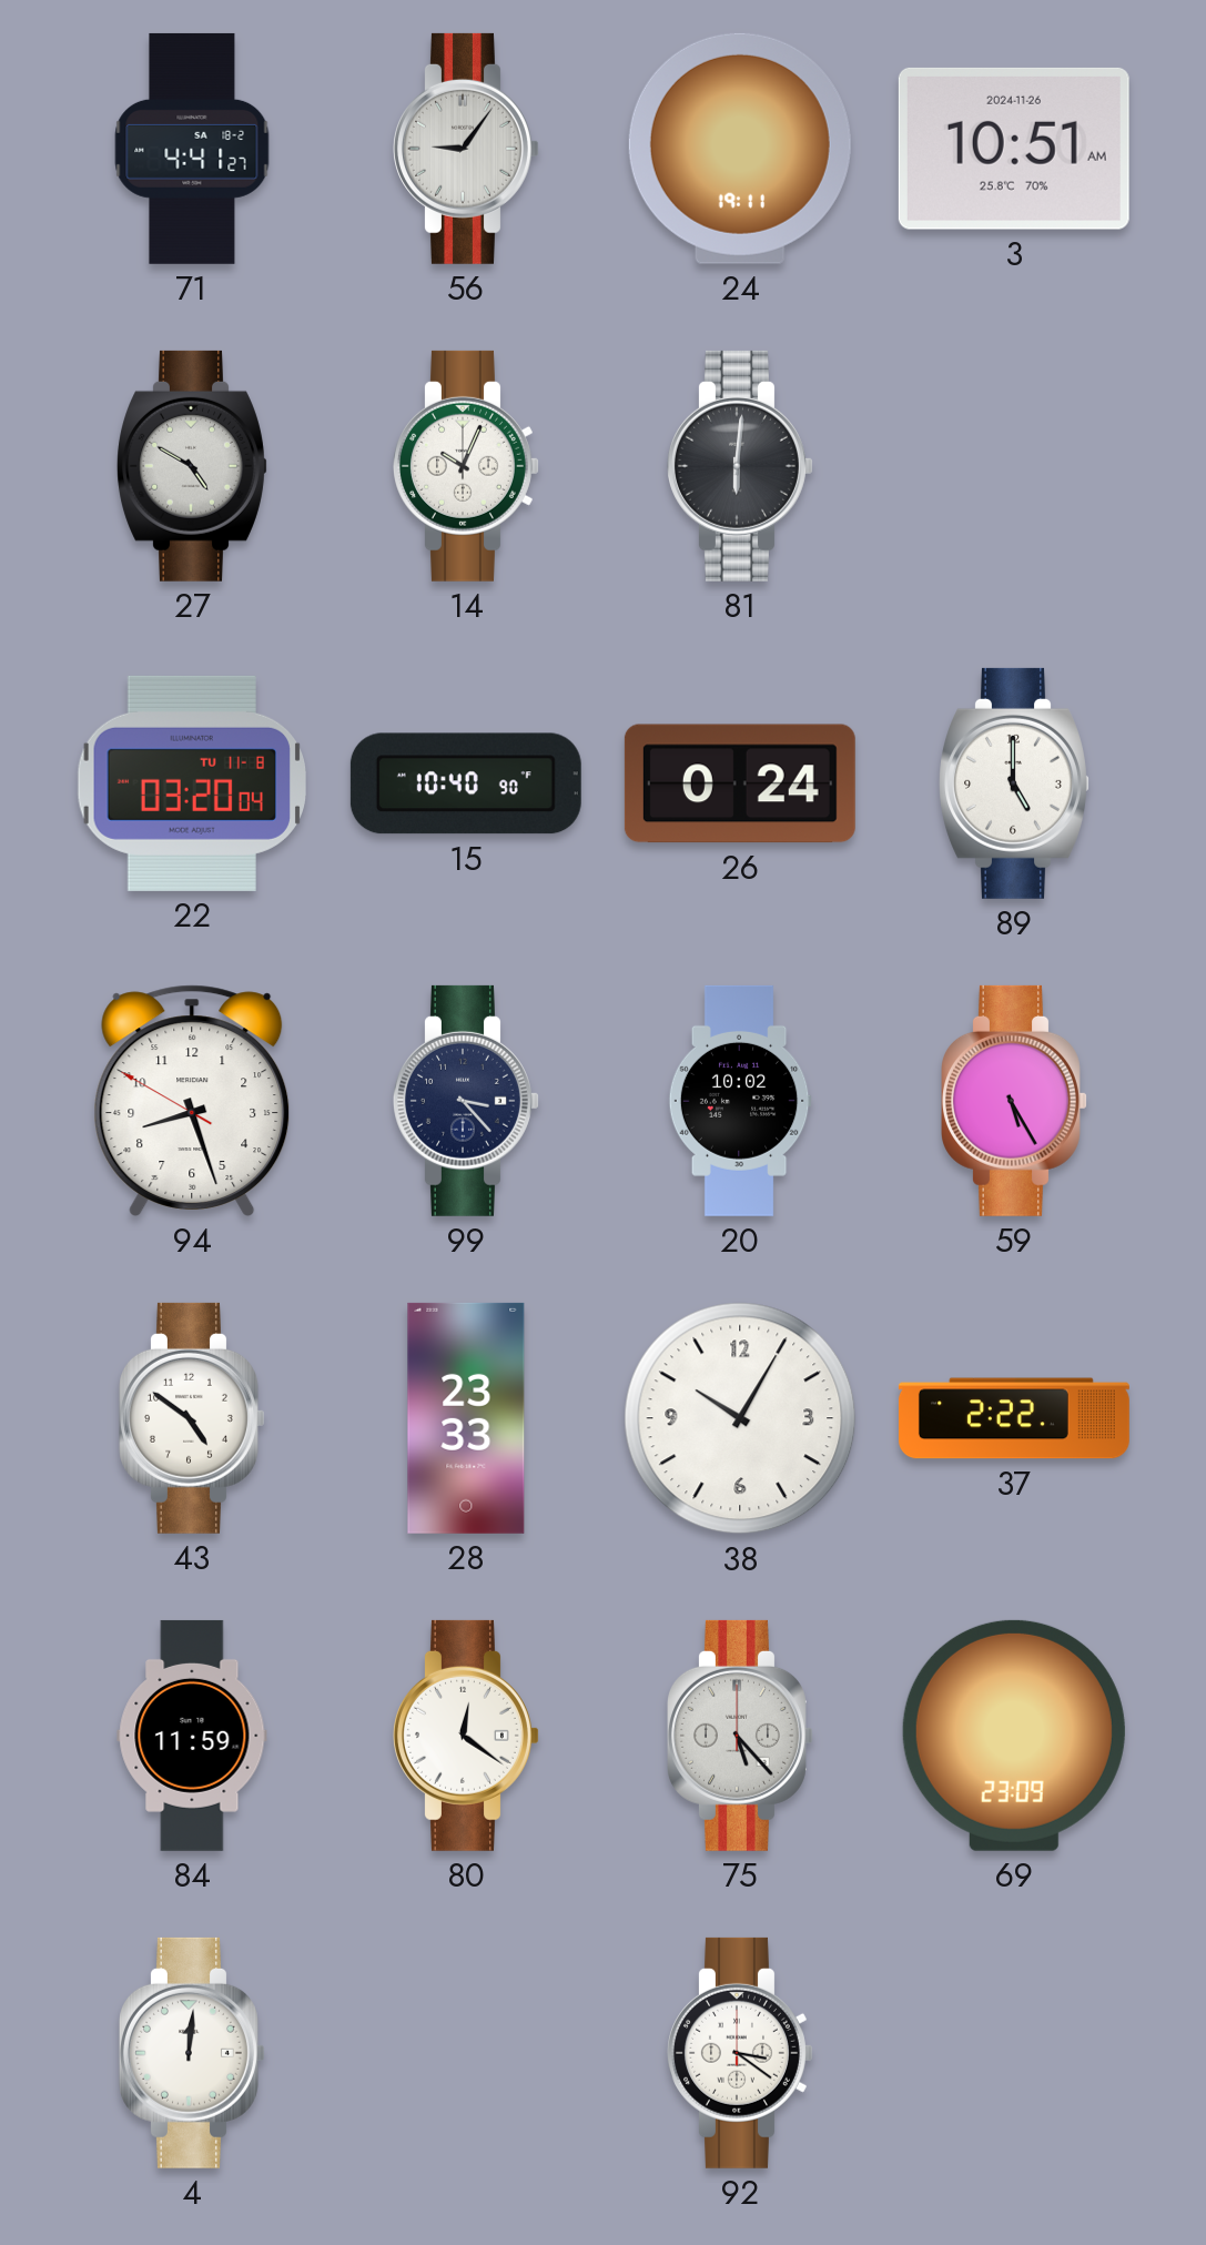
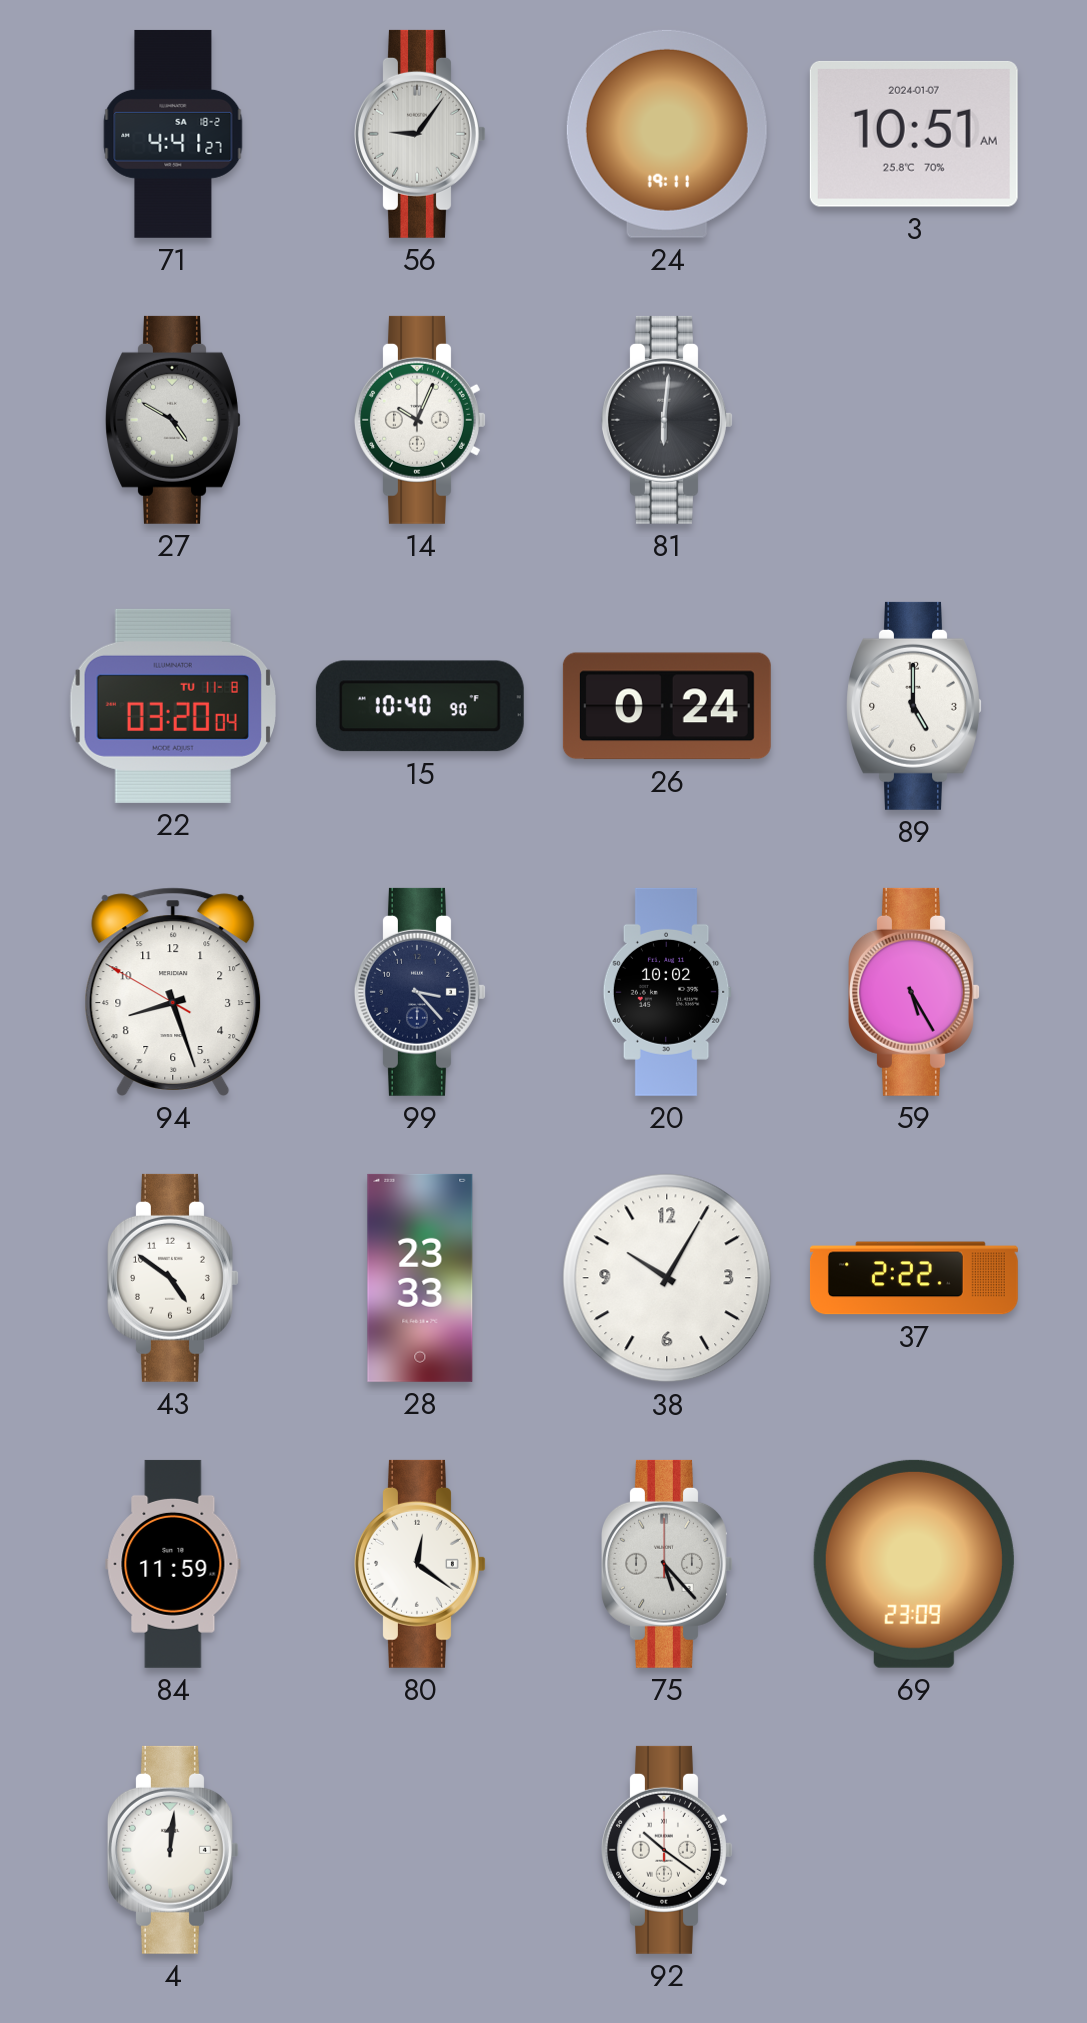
3 date: 2024-11-26 -> 2024-01-07 (914, 134)
92: 3:21 -> 10:21 (668, 1850)
